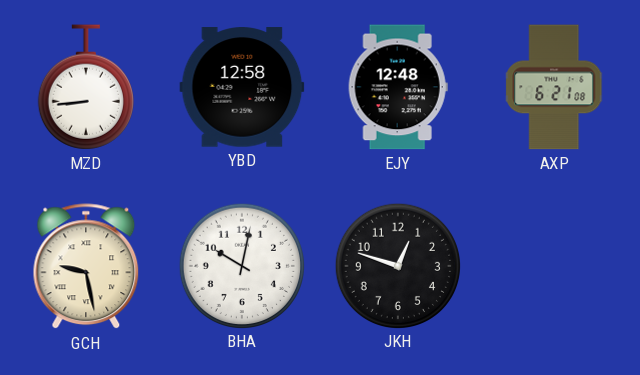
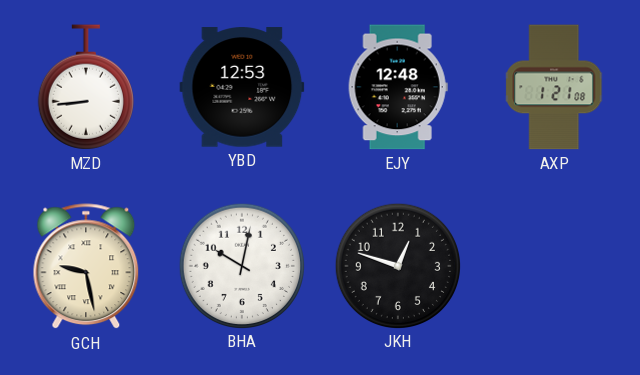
YBD: 12:58 -> 12:53 (242, 87)
AXP: 6:21 -> 1:21 (555, 87)
